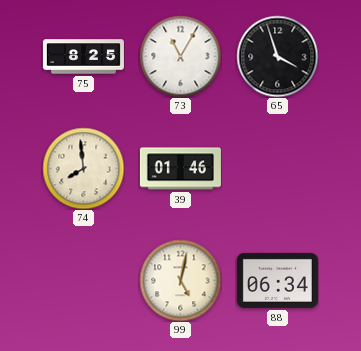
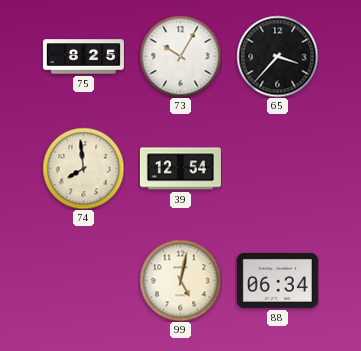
73: 11:05 -> 10:05 (180, 56)
65: 3:57 -> 3:37 (277, 56)
39: 01:46 -> 12:54 (180, 169)
